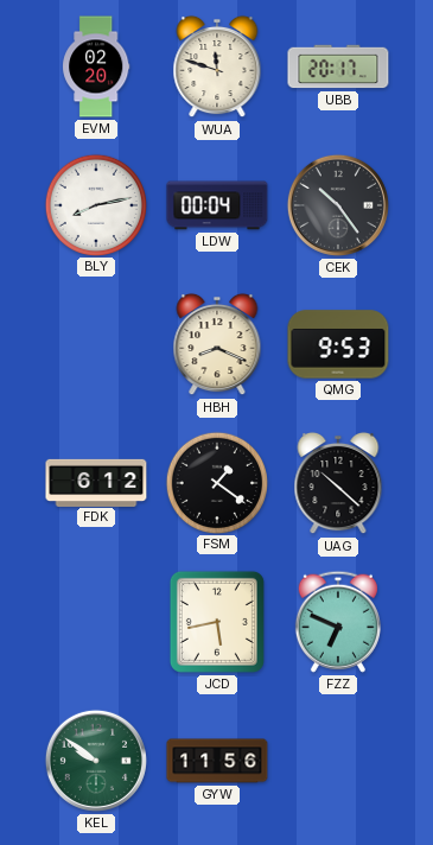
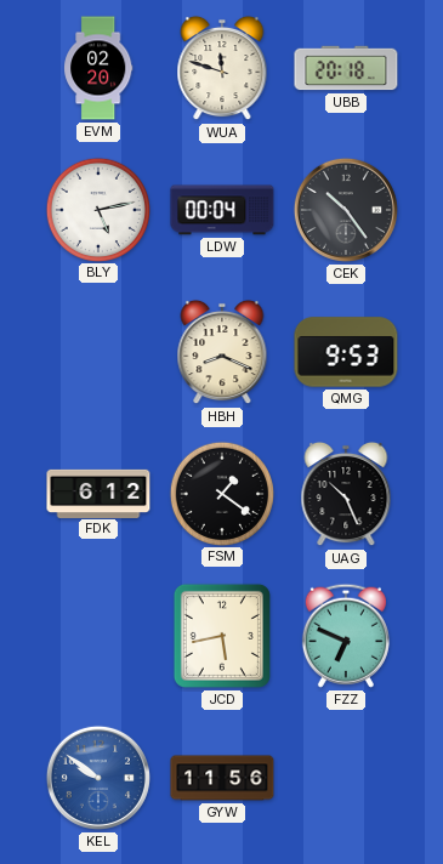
UBB: 20:17 -> 20:18 (346, 68)
BLY: 8:13 -> 5:13 (97, 209)
UAG: 10:22 -> 10:26 (346, 494)
KEL dial: green -> blue (98, 778)
